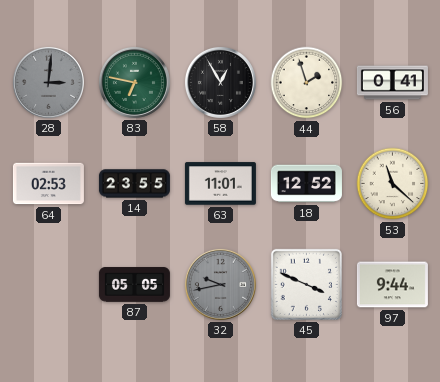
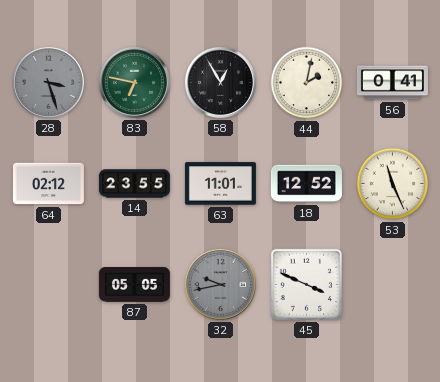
28: 3:01 -> 3:27 (48, 82)
44: 1:57 -> 2:02 (307, 83)
64: 02:53 -> 02:12 (48, 184)
53: 11:22 -> 11:26 (393, 184)
97: 9:44 -> none (392, 285)
